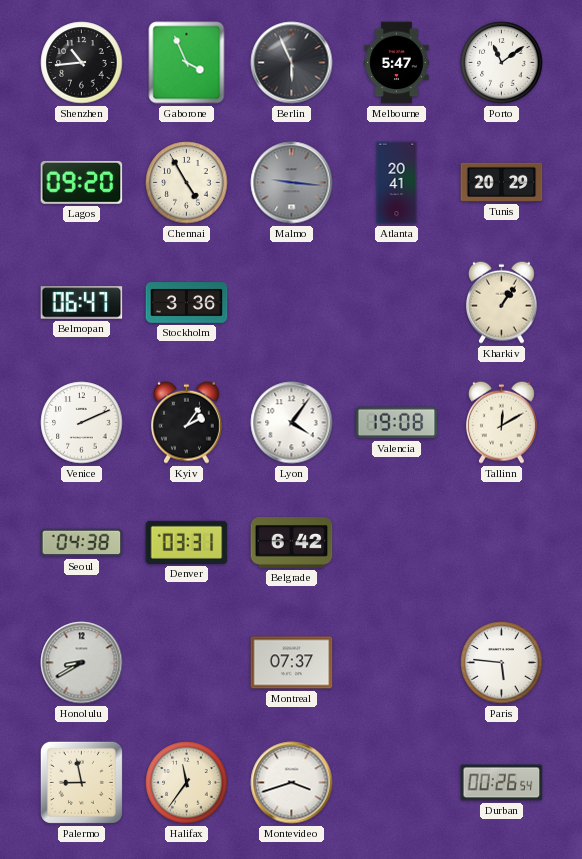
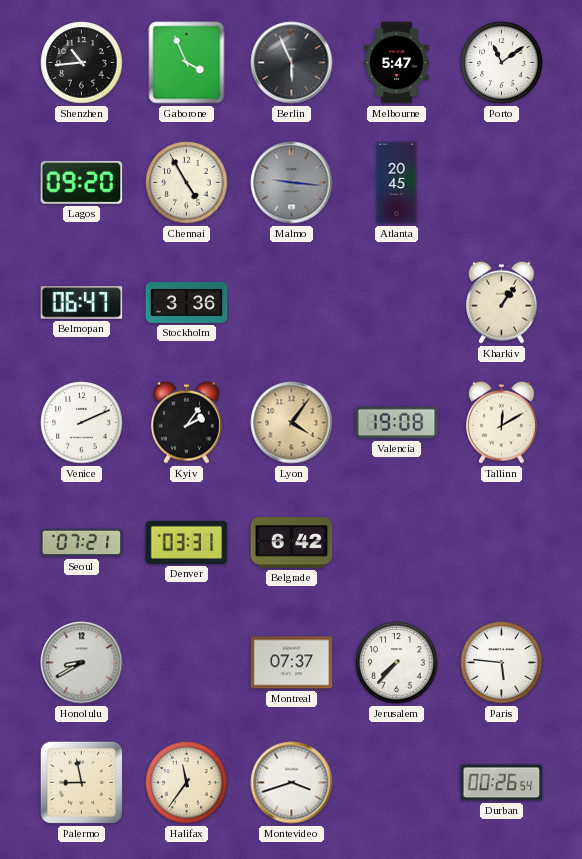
Atlanta: 20:41 -> 20:45 (397, 183)
Tunis: 20:29 -> none (502, 182)
Lyon dial: white -> champagne (292, 423)
Seoul: 04:38 -> 07:21 (82, 543)
Jerusalem: none -> 7:37 (397, 663)
